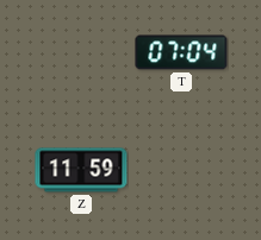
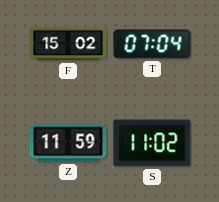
F: none -> 15:02 (68, 44)
S: none -> 11:02 (152, 143)
